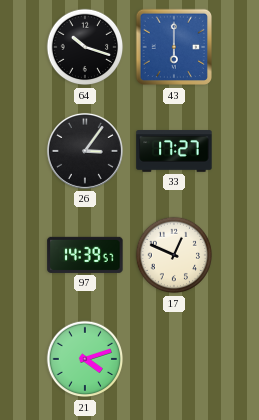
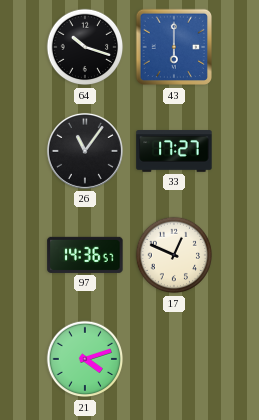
26: 3:06 -> 11:06 (85, 151)
97: 14:39 -> 14:36 (85, 255)
